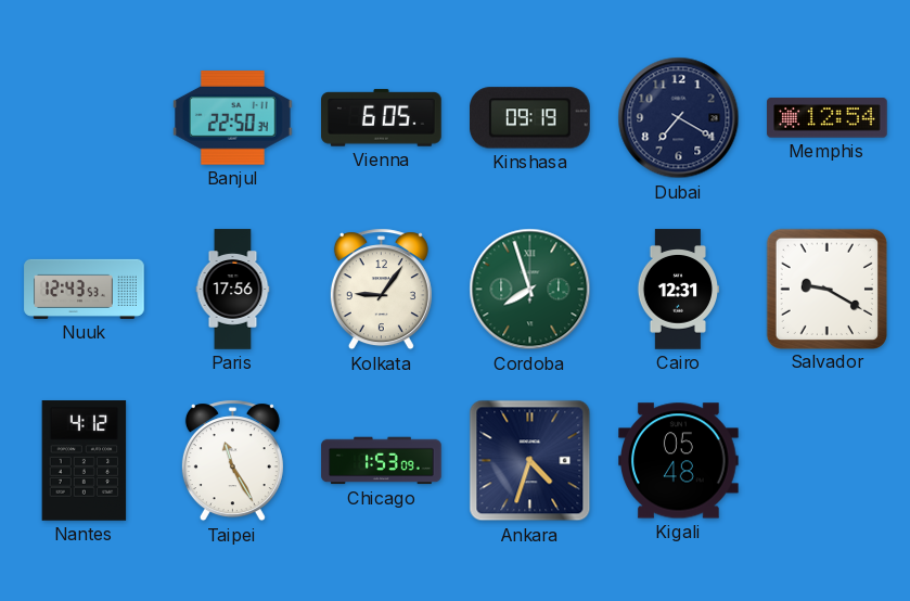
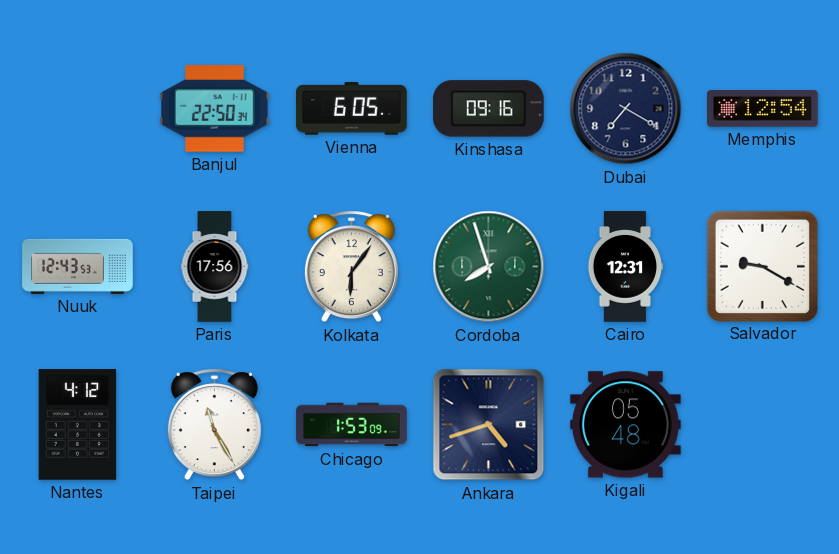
Kinshasa: 09:19 -> 09:16 (489, 109)
Kolkata: 9:06 -> 6:06 (351, 267)
Ankara: 4:33 -> 4:42 (489, 425)
